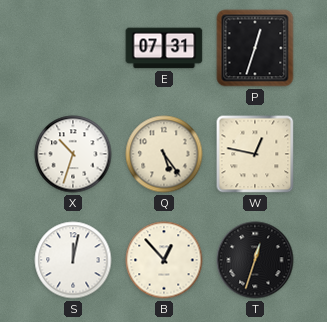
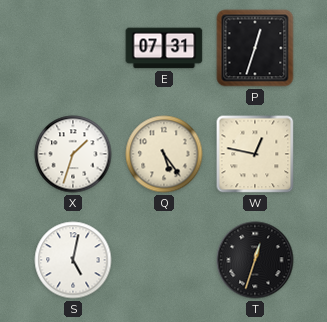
X: 10:33 -> 1:33 (73, 154)
S: 12:02 -> 5:02 (73, 260)
B: 12:53 -> none (164, 260)
